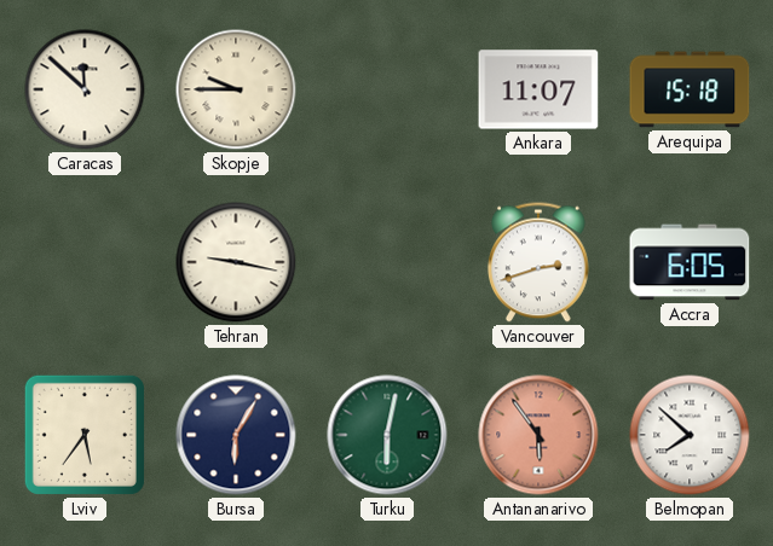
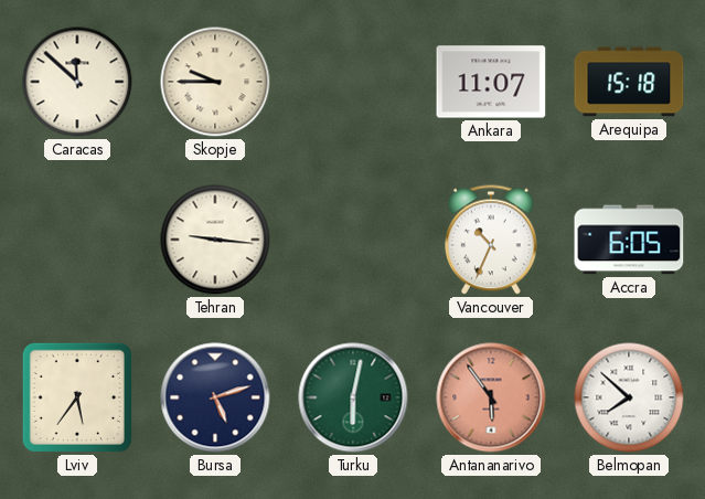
Tehran: 9:17 -> 9:16 (215, 240)
Vancouver: 2:42 -> 10:34 (492, 240)
Bursa: 6:05 -> 5:12 (215, 397)
